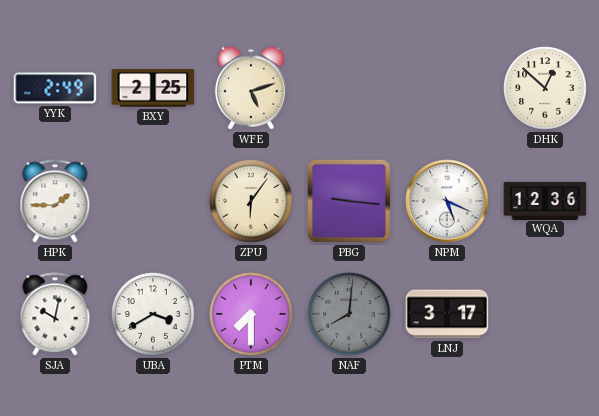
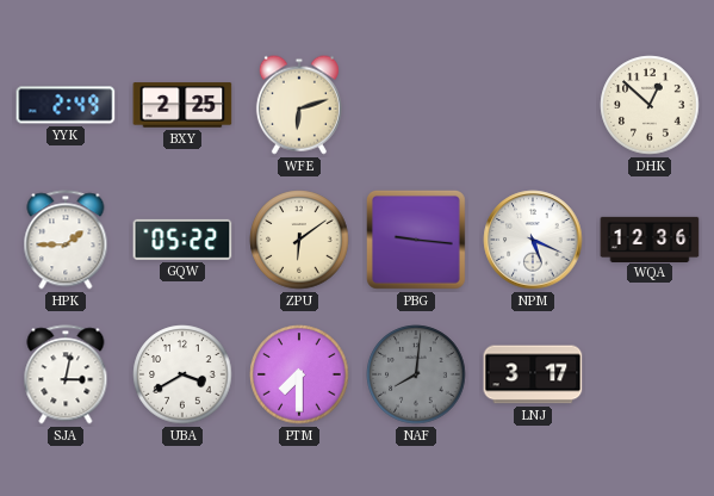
WFE: 5:12 -> 6:12 (299, 105)
GQW: none -> 05:22 (182, 240)
ZPU: 6:06 -> 6:09 (299, 240)
SJA: 10:02 -> 3:02 (66, 374)
